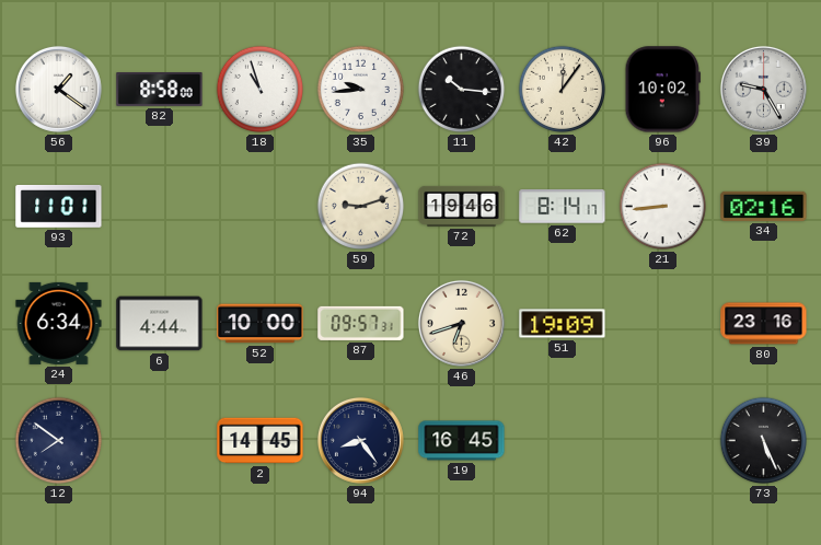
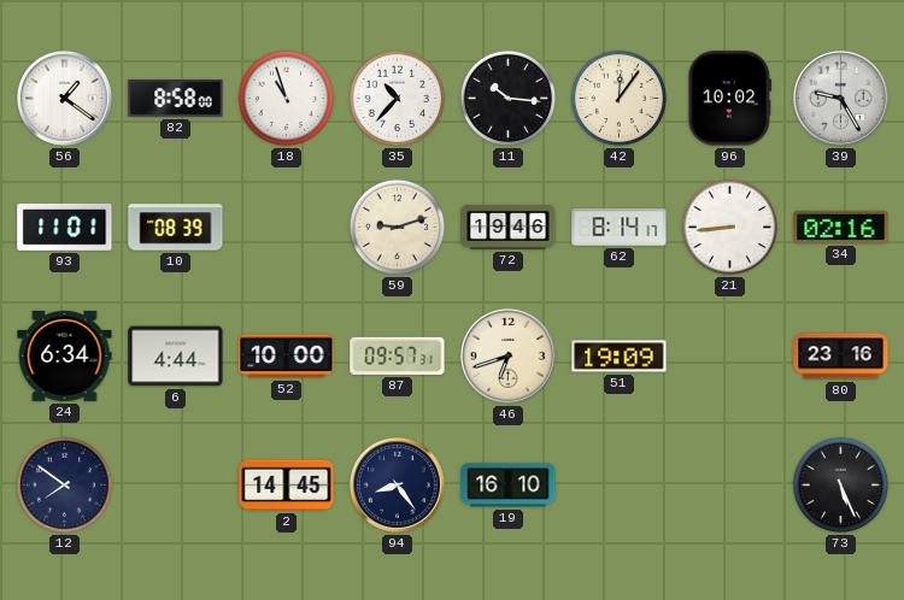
35: 9:44 -> 10:37 (398, 99)
10: none -> 08:39 (176, 228)
19: 16:45 -> 16:10 (509, 486)
